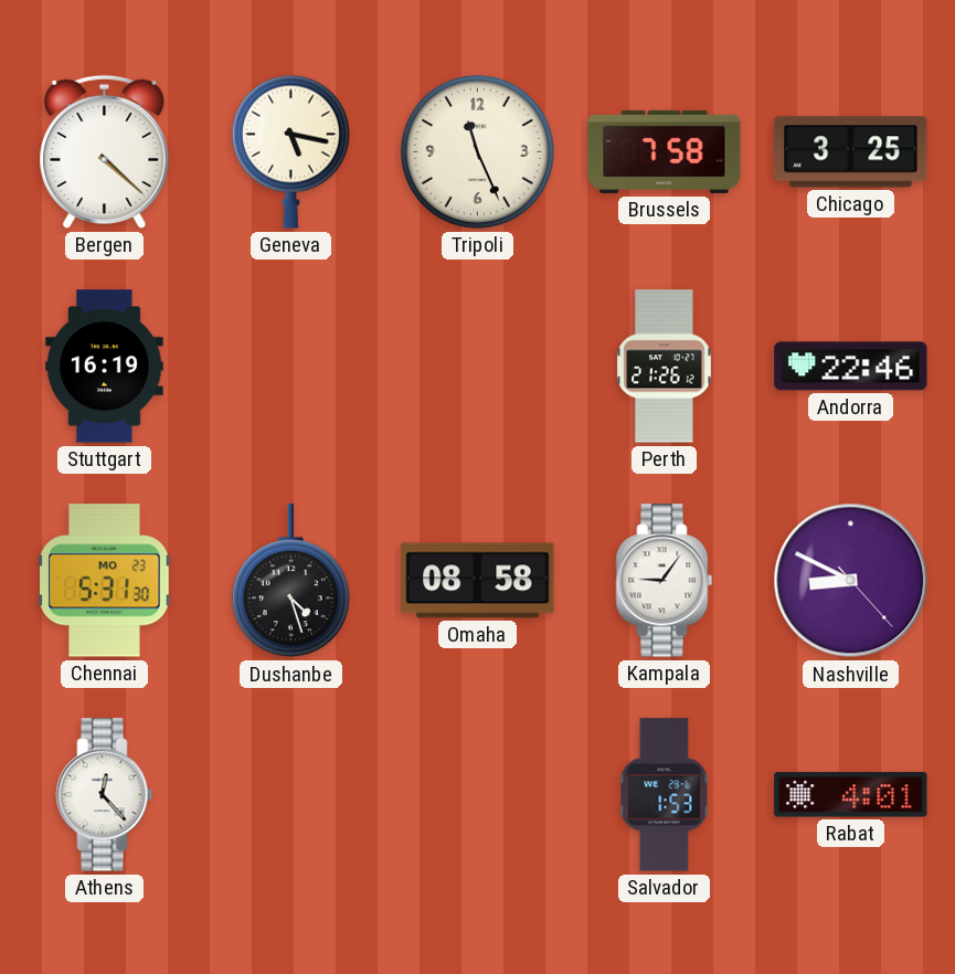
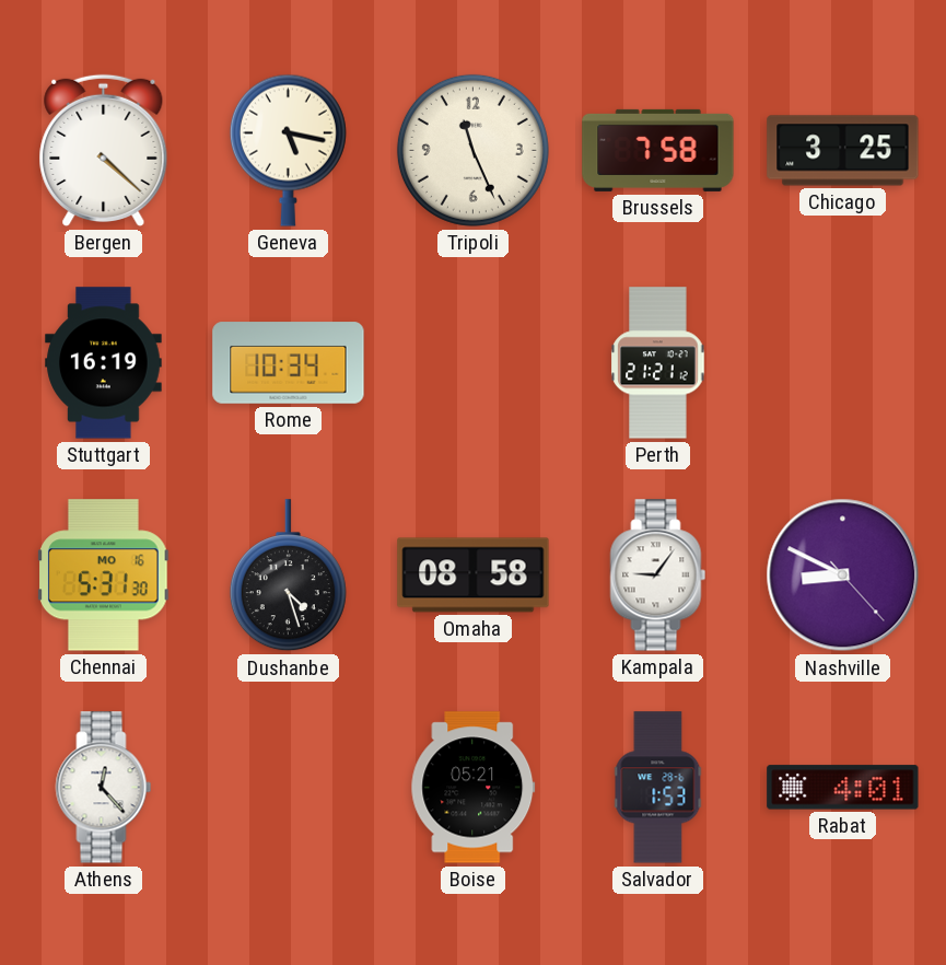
Rome: none -> 10:34 (289, 363)
Perth: 21:26 -> 21:21 (658, 363)
Andorra: 22:46 -> none (851, 367)
Chennai date: MO 23 -> MO 16 (104, 575)
Boise: none -> 05:21 (474, 788)
